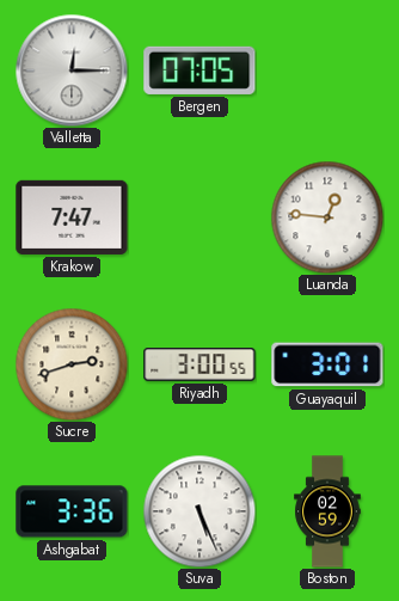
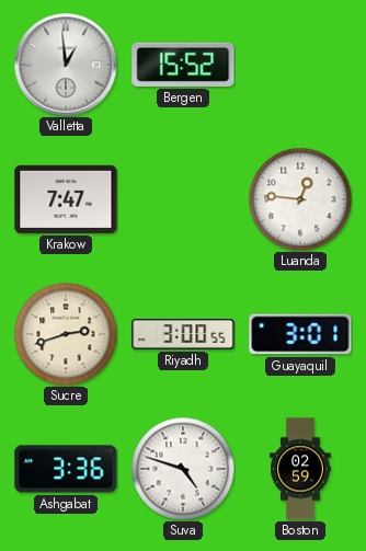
Valletta: 12:15 -> 12:59 (66, 65)
Bergen: 07:05 -> 15:52 (183, 65)
Suva: 5:26 -> 4:48 (183, 469)
